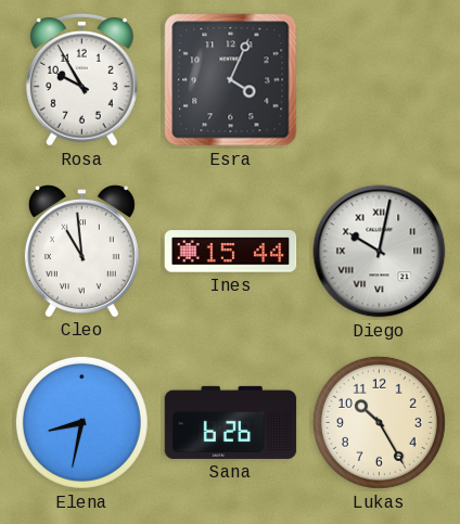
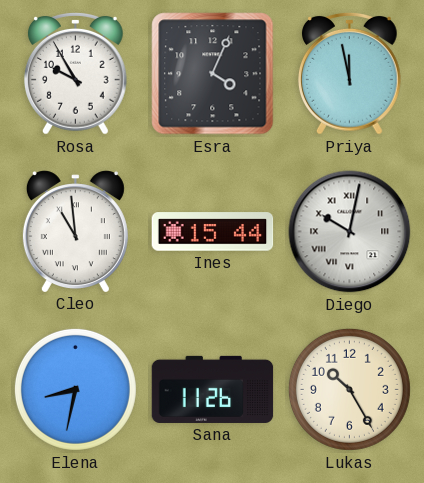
Priya: none -> 11:58 (350, 74)
Sana: 6:26 -> 11:26 (213, 389)
